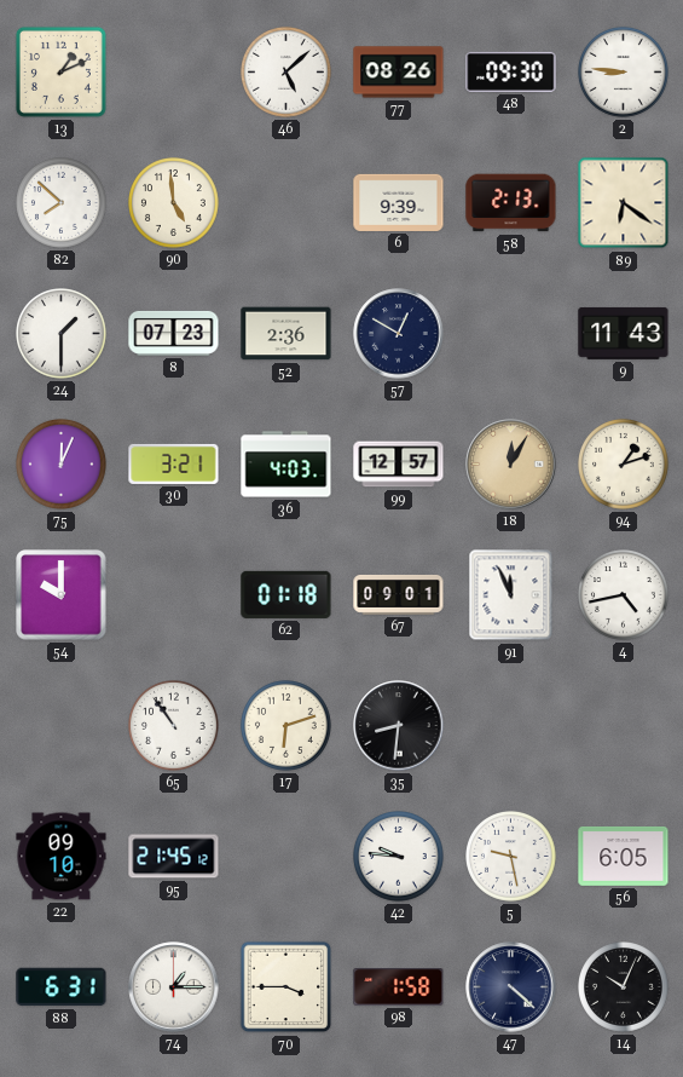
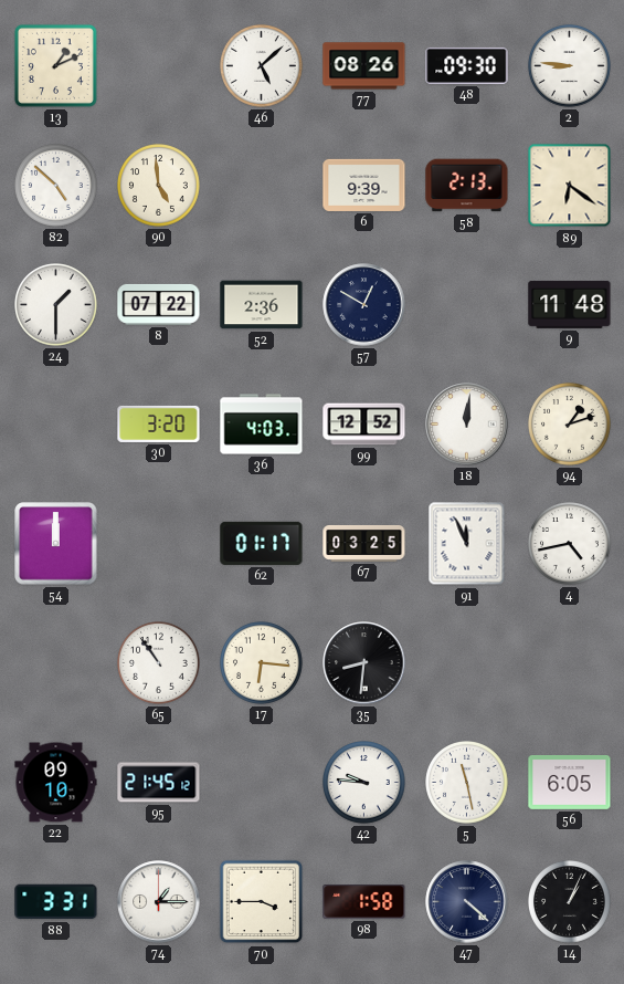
82: 7:52 -> 4:52 (56, 186)
8: 07:23 -> 07:22 (159, 304)
9: 11:43 -> 11:48 (570, 304)
75: 12:04 -> none (62, 465)
30: 3:21 -> 3:20 (159, 423)
99: 12:57 -> 12:52 (364, 425)
18: 12:05 -> 12:01 (467, 425)
18 dial: champagne -> white (467, 425)
54: 10:00 -> 12:00 (56, 544)
62: 01:18 -> 01:17 (262, 543)
67: 09:01 -> 03:25 (364, 543)
17: 6:12 -> 6:16 (262, 663)
5: 9:28 -> 11:28 (467, 783)
88: 6:31 -> 3:31 (56, 902)
14: 10:04 -> 1:04 (570, 902)
